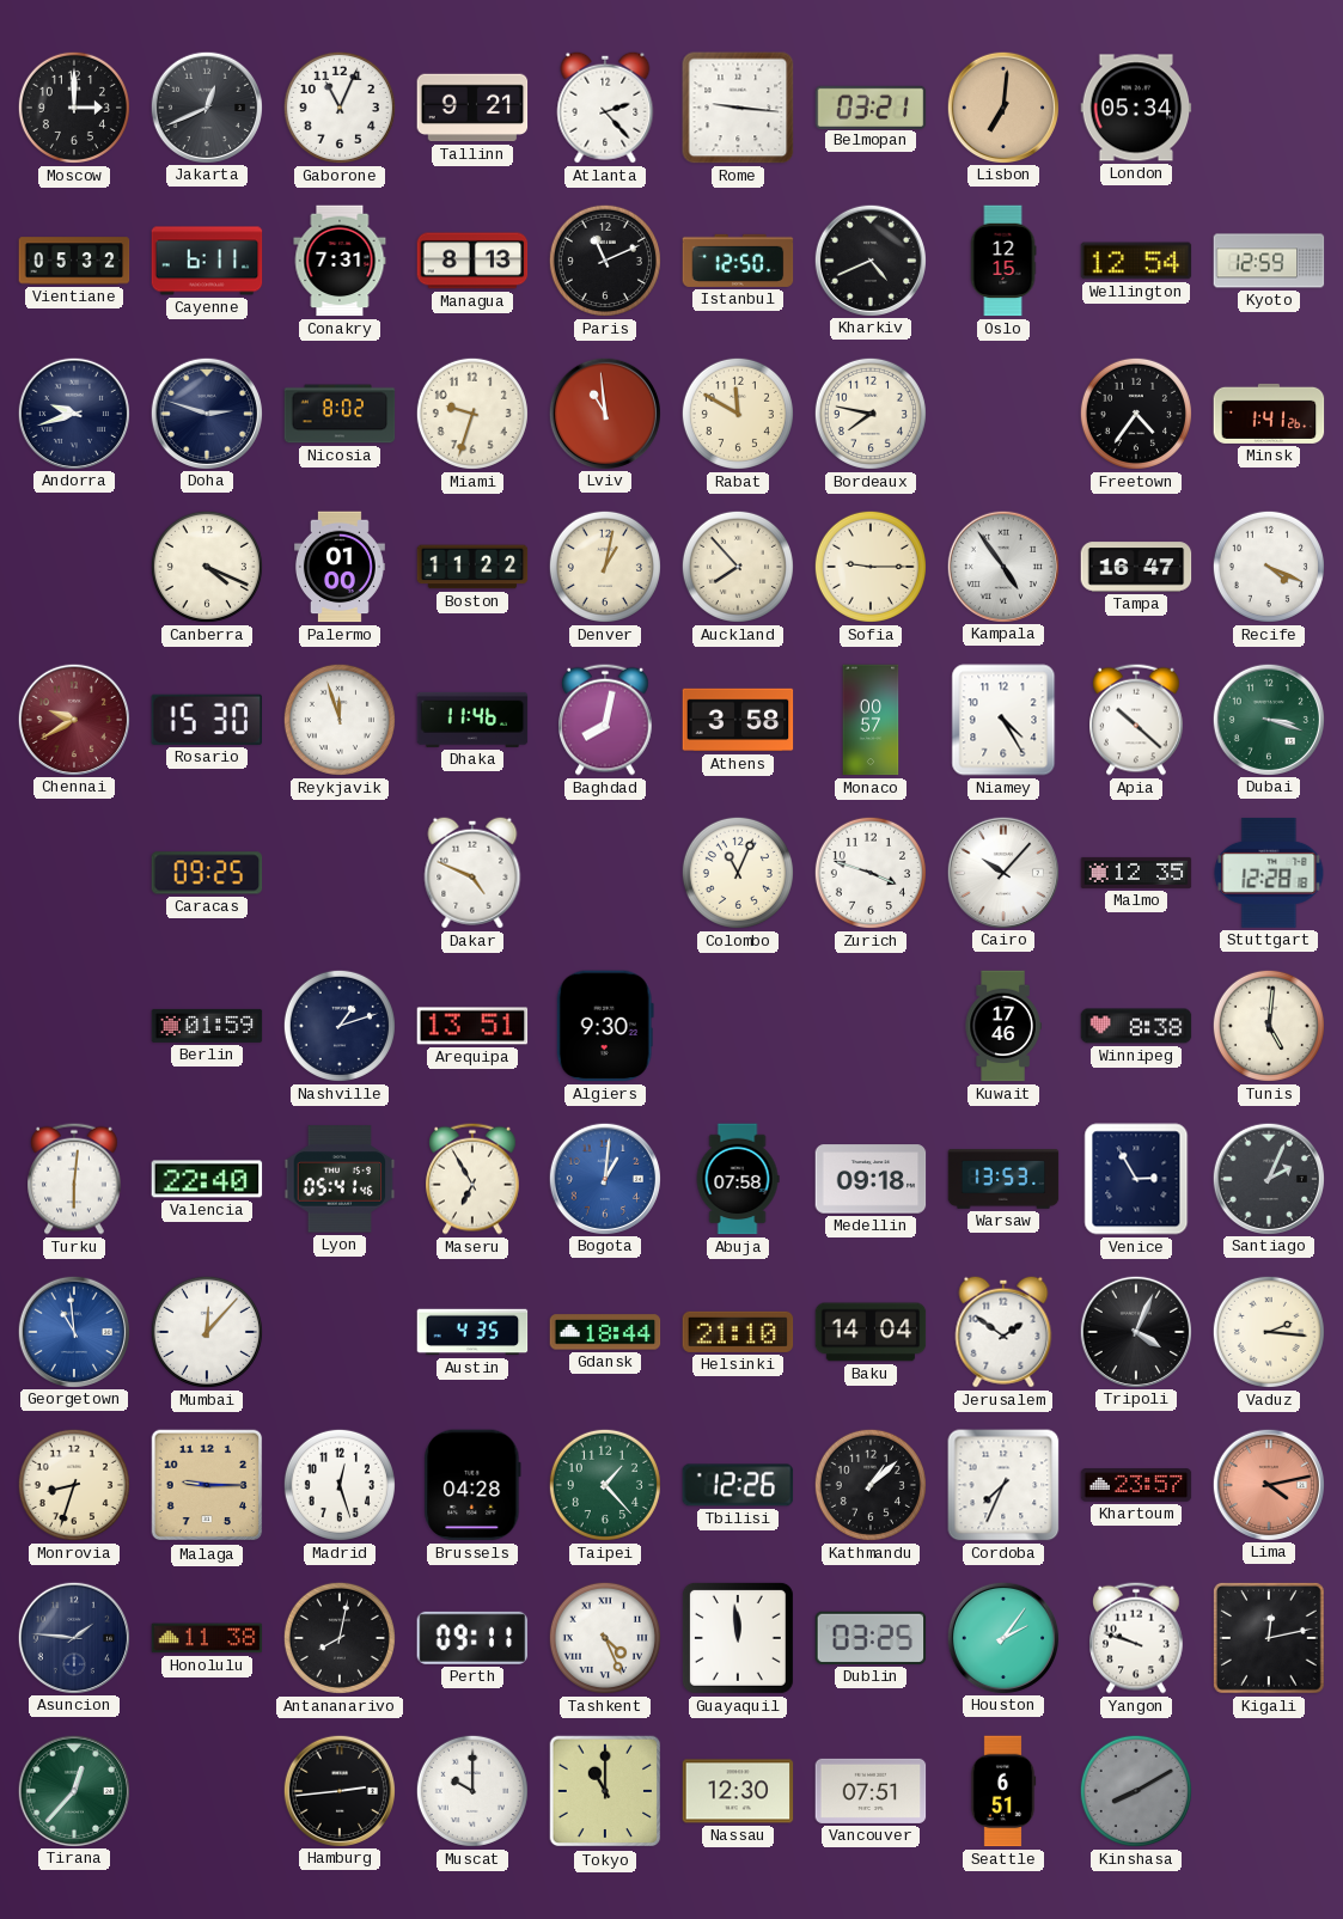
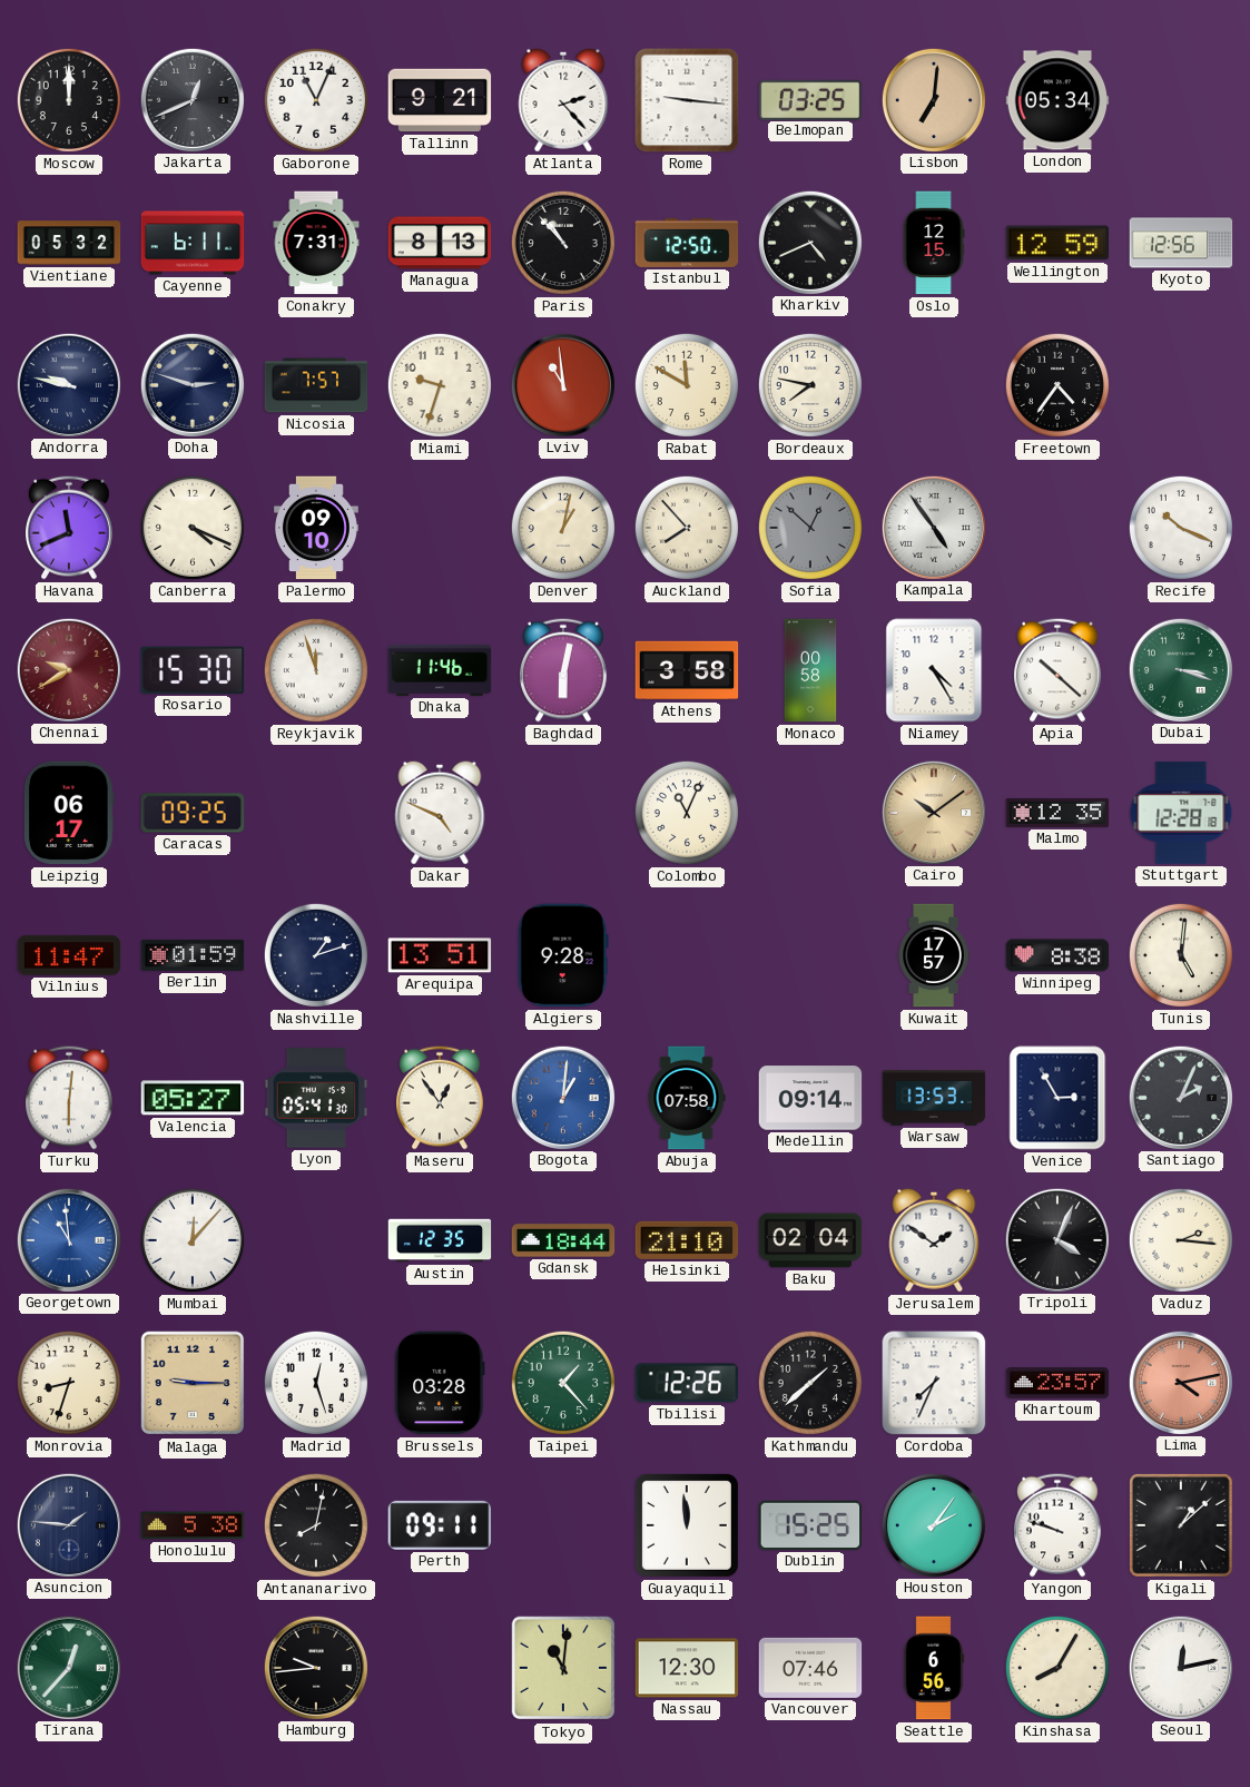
Moscow: 3:00 -> 12:00 (69, 100)
Belmopan: 03:21 -> 03:25 (810, 99)
Paris: 11:11 -> 10:53 (563, 243)
Wellington: 12:54 -> 12:59 (1057, 243)
Kyoto: 12:59 -> 12:56 (1181, 243)
Andorra: 9:42 -> 9:47 (68, 384)
Nicosia: 8:02 -> 7:57 (316, 385)
Minsk: 1:41 -> none (1269, 414)
Havana: none -> 11:41 (70, 528)
Palermo: 01:00 -> 09:10 (316, 528)
Boston: 11:22 -> none (472, 567)
Sofia: 9:15 -> 12:52 (810, 528)
Sofia dial: cream -> grey (810, 528)
Tampa: 16:47 -> none (1136, 567)
Recife: 4:19 -> 10:19 (1181, 528)
Baghdad: 8:02 -> 6:02 (564, 670)
Monaco: 00:57 -> 00:58 (810, 670)
Leipzig: none -> 06:17 (69, 813)
Zurich: 3:48 -> none (871, 873)
Cairo: 10:07 -> 10:09 (933, 812)
Cairo dial: white -> champagne (933, 812)
Vilnius: none -> 11:47 (69, 955)
Algiers: 9:30 -> 9:28 (563, 955)
Kuwait: 17:46 -> 17:57 (934, 955)
Valencia: 22:40 -> 05:27 (193, 1098)
Lyon: 05:41:46 -> 05:41:30 (316, 1098)
Maseru: 6:55 -> 12:54 (441, 1098)
Medellin: 09:18 -> 09:14 (810, 1098)
Austin: 4:35 -> 12:35 (440, 1240)
Baku: 14:04 -> 02:04 (810, 1240)
Brussels: 04:28 -> 03:28 (440, 1383)
Kathmandu: 1:08 -> 1:38 (810, 1383)
Honolulu: 11:38 -> 5:38 (193, 1525)
Tashkent: 4:26 -> none (605, 1638)
Dublin: 03:25 -> 15:25 (810, 1525)
Kigali: 12:13 -> 1:08 (1181, 1525)
Hamburg: 2:44 -> 9:44 (315, 1667)
Muscat: 10:00 -> none (472, 1791)
Tokyo: 11:00 -> 11:01 (563, 1668)
Vancouver: 07:51 -> 07:46 (810, 1668)
Seattle: 6:51 -> 6:56 (934, 1668)
Kinshasa: 8:10 -> 8:05 (1057, 1668)
Kinshasa dial: grey -> cream (1057, 1668)
Seoul: none -> 12:13 (1180, 1667)
